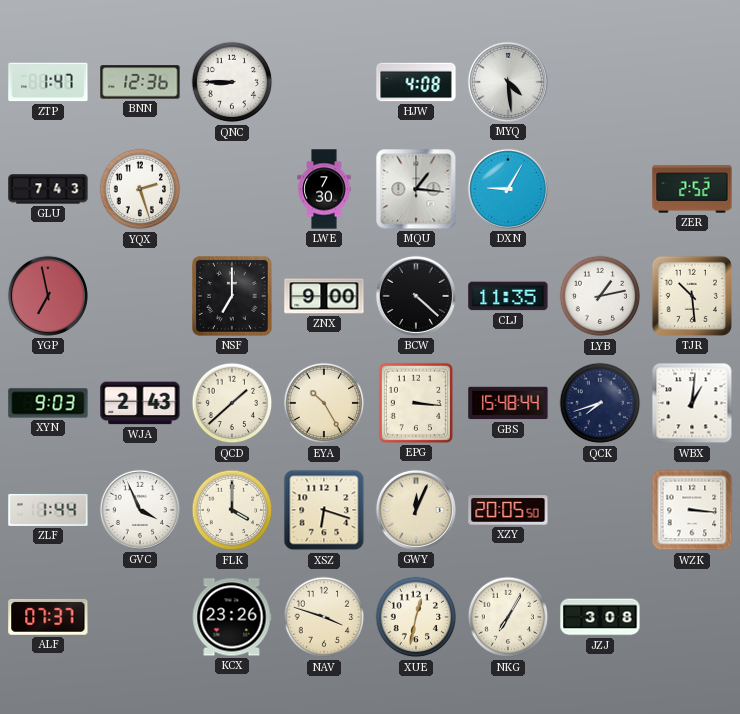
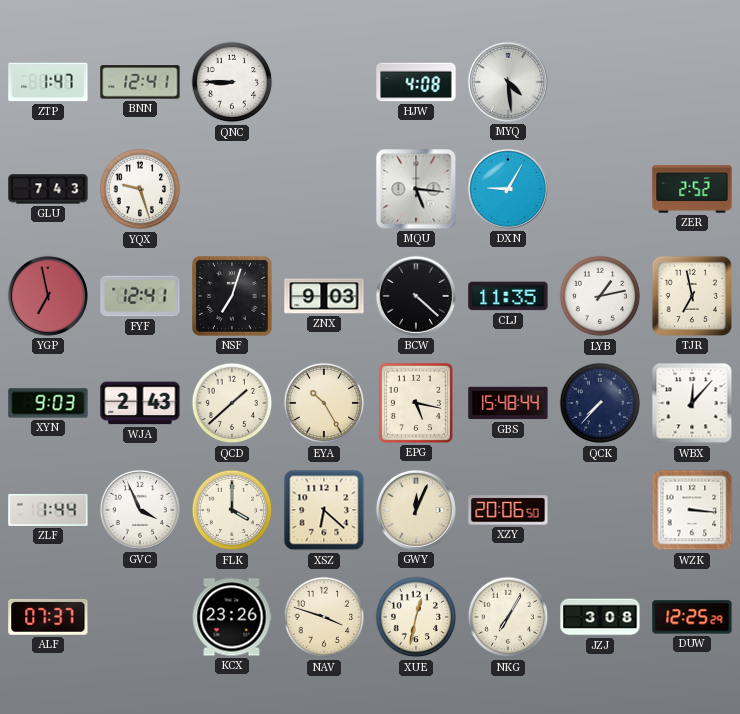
BNN: 12:36 -> 12:41 (140, 82)
YQX: 2:27 -> 9:27 (140, 189)
LWE: 7:30 -> none (324, 189)
MQU: 1:16 -> 5:16 (416, 189)
FYF: none -> 12:41 (140, 296)
NSF: 7:00 -> 7:03 (232, 296)
ZNX: 9:00 -> 9:03 (324, 296)
TJR: 10:29 -> 6:58 (692, 296)
EPG: 3:16 -> 5:17 (416, 403)
QCK: 7:42 -> 7:37 (600, 403)
WBX: 1:01 -> 12:07 (692, 403)
XSZ: 6:18 -> 6:22 (324, 510)
XZY: 20:05 -> 20:06 (508, 510)
DUW: none -> 12:25 (692, 617)
